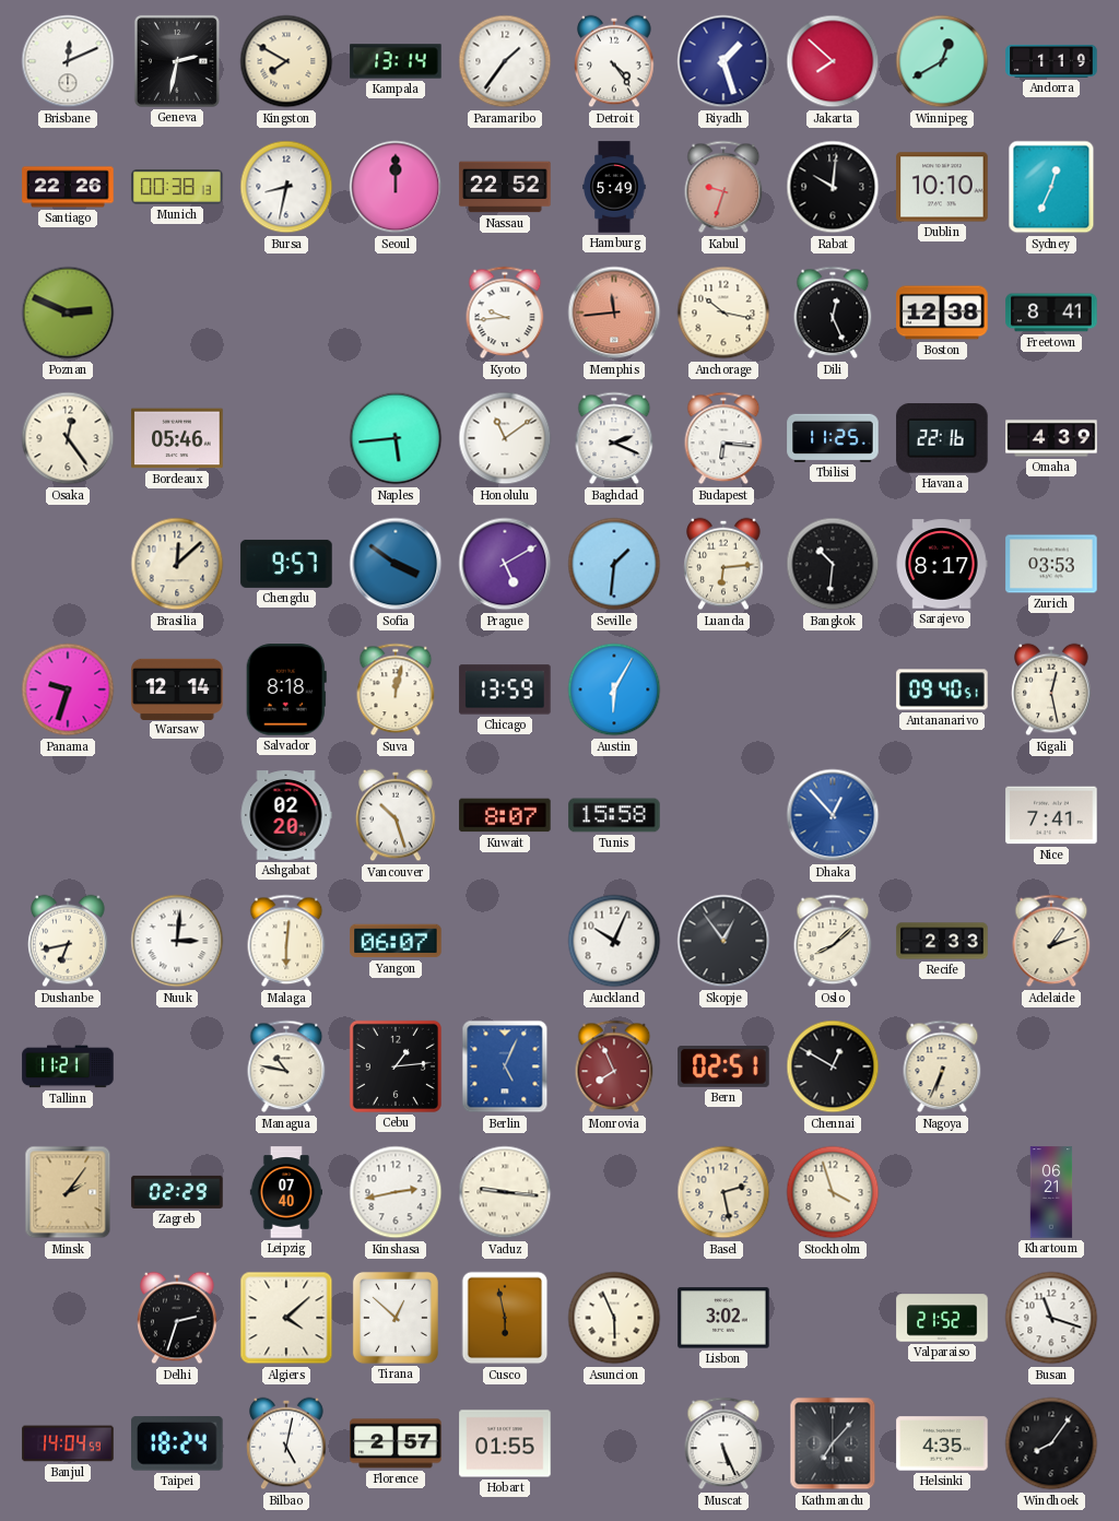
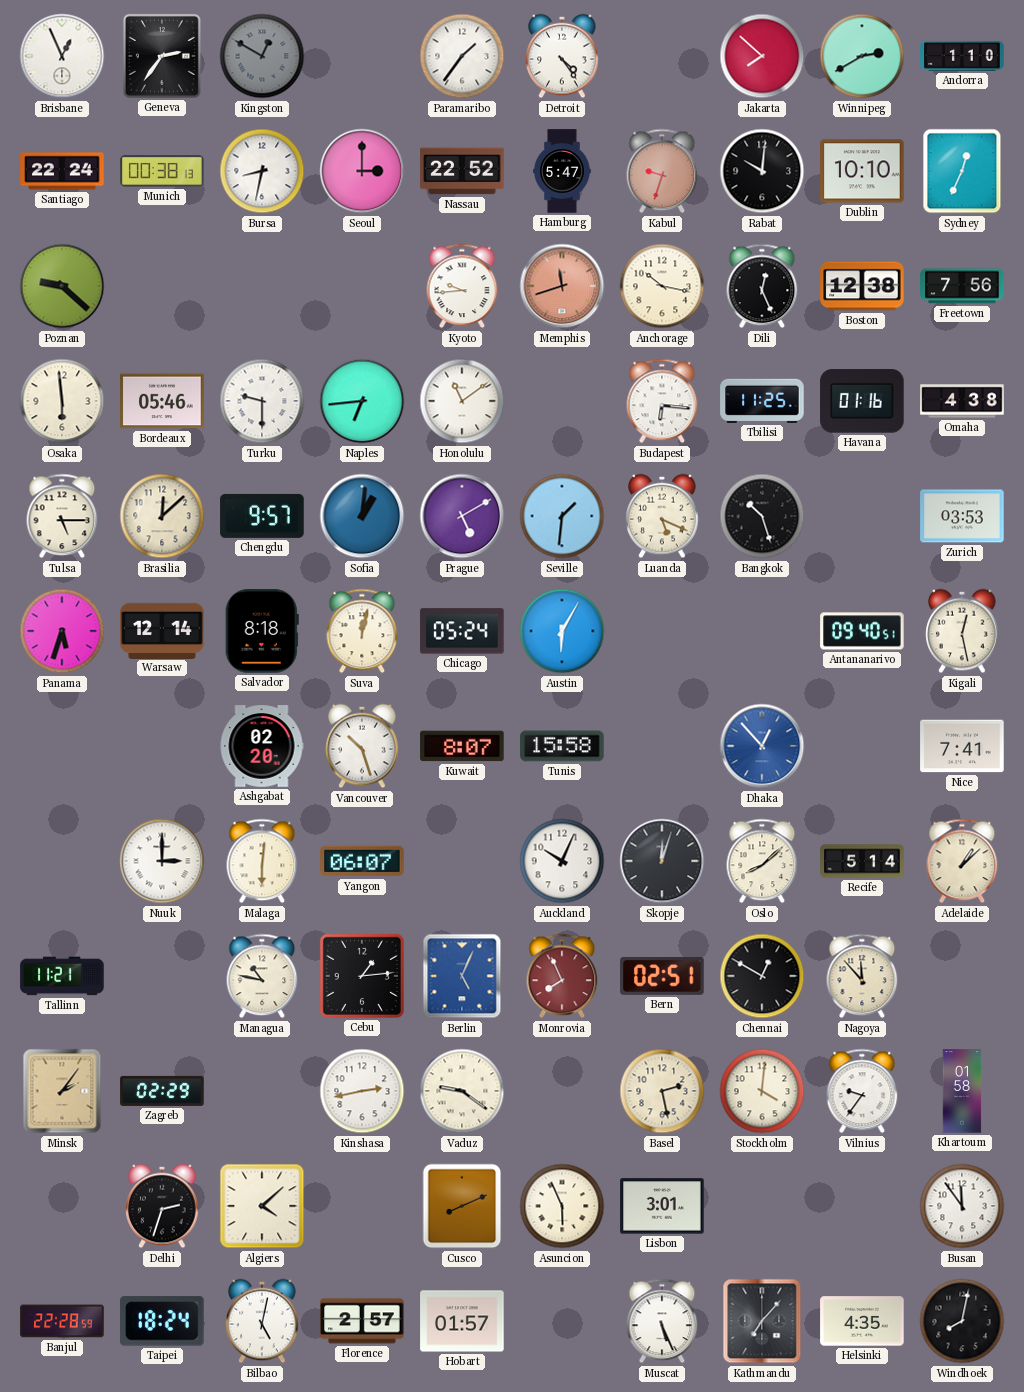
Brisbane: 12:11 -> 12:56 (62, 56)
Geneva: 2:32 -> 2:36 (162, 56)
Kingston: 7:50 -> 12:50 (262, 56)
Kingston dial: cream -> grey (262, 56)
Kampala: 13:14 -> none (396, 61)
Riyadh: 1:27 -> none (723, 61)
Winnipeg: 12:40 -> 2:40 (862, 56)
Andorra: 1:19 -> 1:10 (962, 56)
Santiago: 22:26 -> 22:24 (62, 171)
Seoul: 12:00 -> 3:00 (362, 171)
Hamburg: 5:49 -> 5:47 (562, 171)
Poznan: 2:49 -> 9:22 (62, 286)
Memphis: 11:44 -> 11:42 (562, 286)
Freetown: 8:41 -> 7:56 (962, 286)
Osaka: 12:24 -> 5:59 (62, 401)
Turku: none -> 9:30 (262, 401)
Naples: 5:44 -> 6:44 (362, 401)
Baghdad: 2:19 -> none (614, 438)
Havana: 22:16 -> 01:16 (862, 401)
Omaha: 4:39 -> 4:38 (962, 401)
Tulsa: none -> 5:15 (62, 516)
Sofia: 3:51 -> 1:01 (362, 516)
Luanda: 6:14 -> 5:19 (662, 516)
Bangkok: 10:31 -> 10:27 (762, 516)
Sarajevo: 8:17 -> none (942, 564)
Panama: 9:33 -> 5:33 (62, 631)
Chicago: 13:59 -> 05:24 (462, 631)
Dushanbe: 6:43 -> none (68, 941)
Nuuk: 3:01 -> 3:00 (162, 861)
Skopje: 12:54 -> 12:03 (662, 861)
Recife: 2:33 -> 5:14 (862, 861)
Adelaide: 1:12 -> 1:08 (962, 861)
Nagoya: 6:34 -> 11:53 (862, 976)
Leipzig: 07:40 -> none (285, 1192)
Vaduz: 9:16 -> 9:21 (462, 1091)
Stockholm: 3:57 -> 4:01 (762, 1091)
Vilnius: none -> 9:36 (862, 1091)
Khartoum: 06:21 -> 01:58 (962, 1091)
Tirana: 12:52 -> none (396, 1318)
Cusco: 5:58 -> 8:11 (462, 1206)
Lisbon: 3:02 -> 3:01 (662, 1206)
Valparaiso: 21:52 -> none (942, 1318)
Busan: 11:18 -> 11:54 (962, 1206)
Banjul: 14:04 -> 22:28 (62, 1321)
Hobart: 01:55 -> 01:57 (462, 1321)
Windhoek: 8:06 -> 8:02 (962, 1321)
